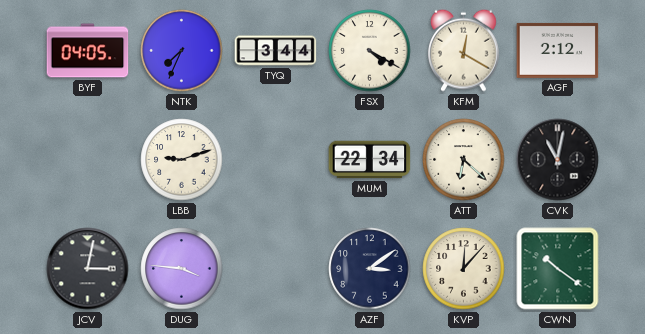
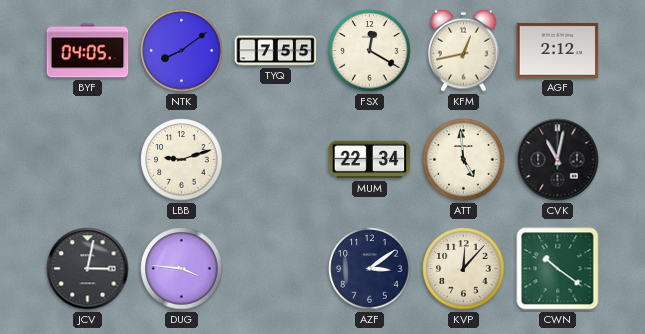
NTK: 7:34 -> 8:09 (182, 51)
TYQ: 3:44 -> 7:55 (276, 51)
FSX: 4:20 -> 12:20 (370, 51)
KFM: 12:20 -> 12:43 (464, 50)
ATT: 6:22 -> 4:59 (464, 160)
